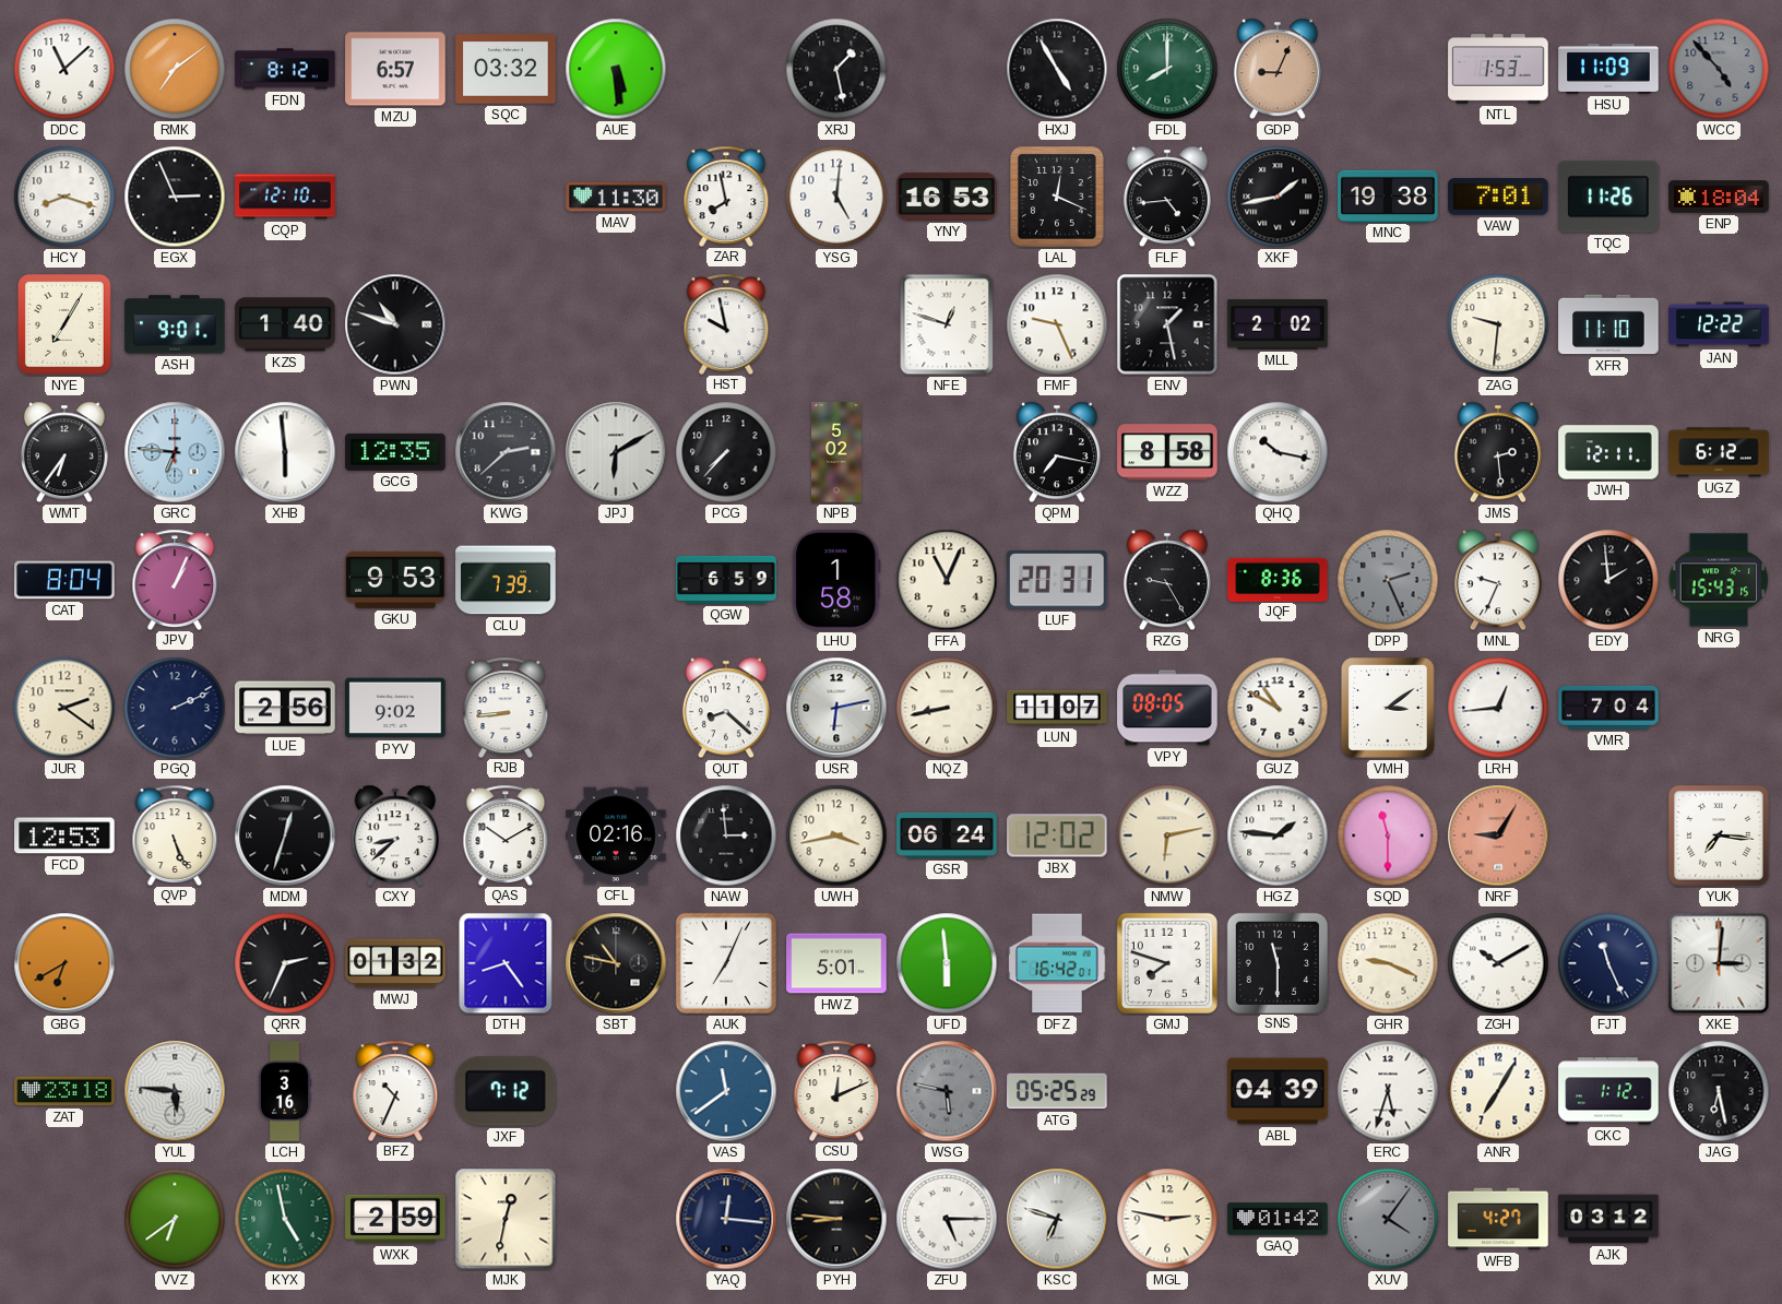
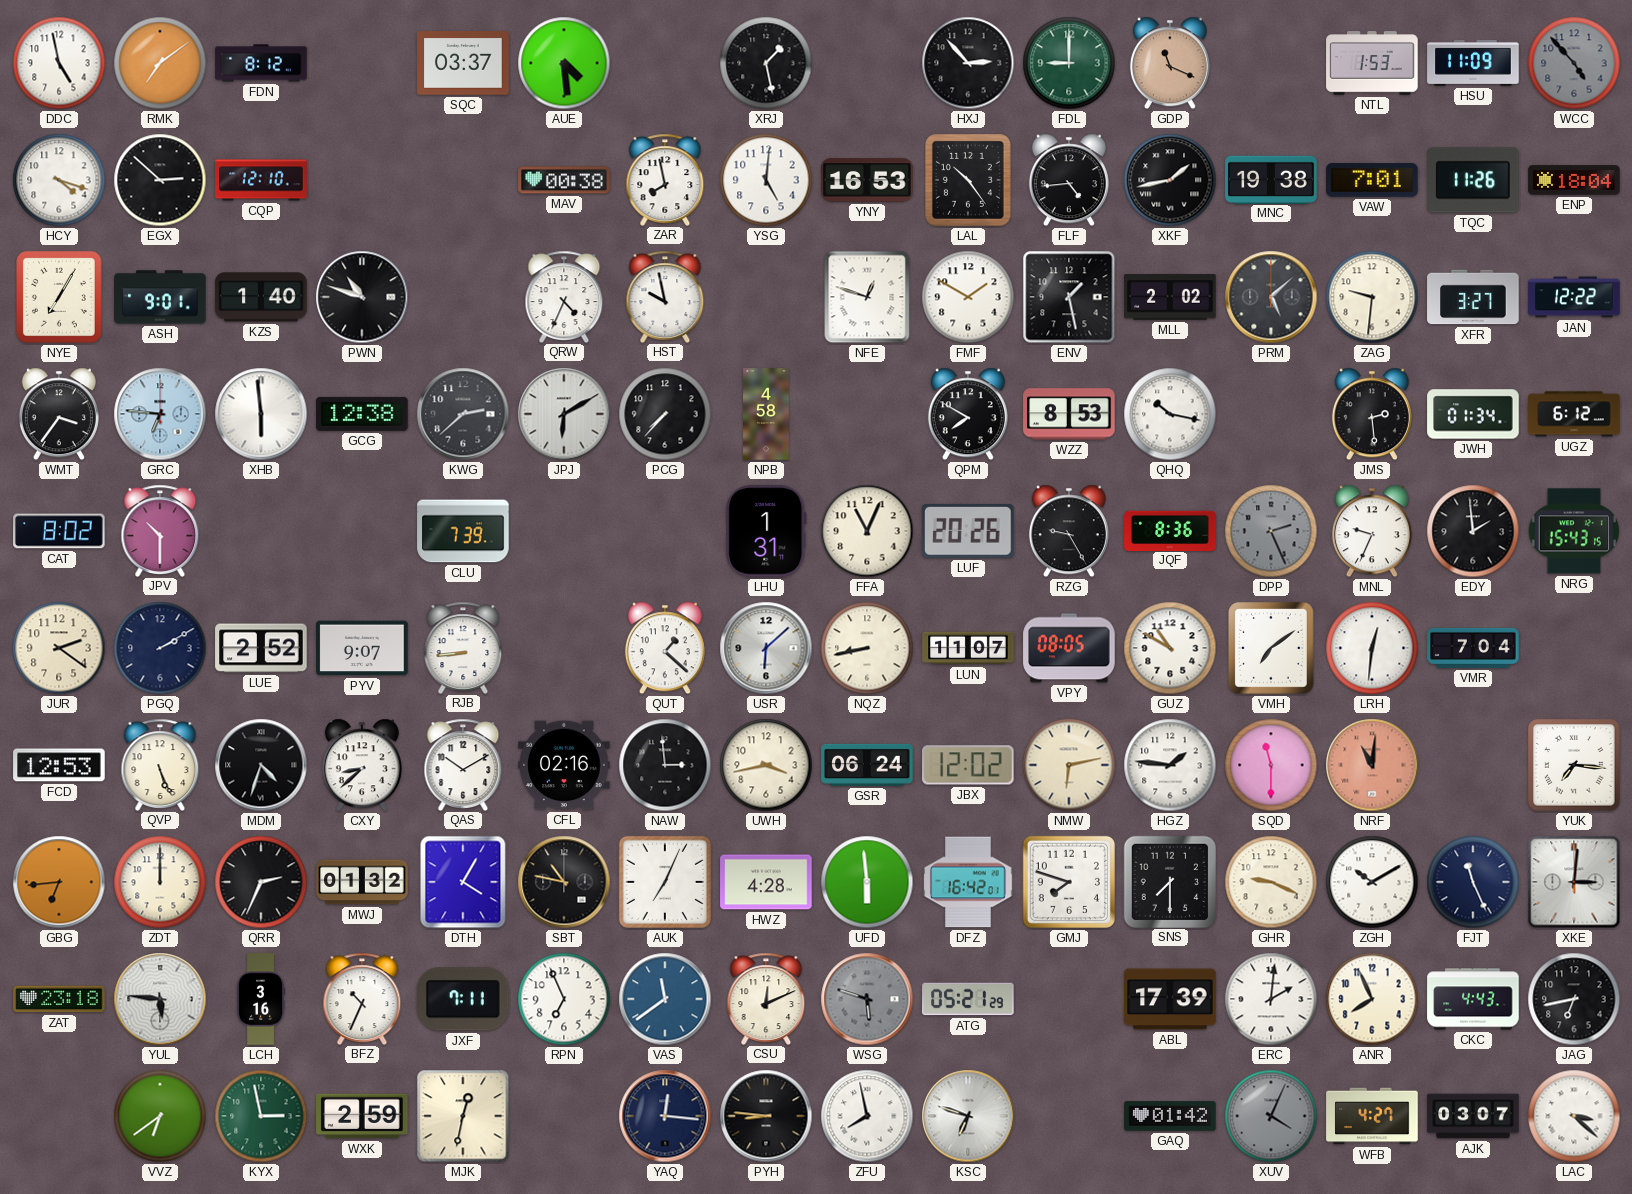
DDC: 11:08 -> 4:58 (59, 63)
MZU: 6:57 -> none (395, 69)
SQC: 03:32 -> 03:37 (463, 63)
AUE: 5:29 -> 4:29 (564, 63)
HXJ: 4:55 -> 2:53 (968, 63)
FDL: 8:00 -> 9:00 (1069, 63)
GDP: 9:04 -> 11:19 (1170, 63)
HCY: 8:18 -> 4:18 (59, 180)
EGX: 2:56 -> 2:52 (160, 180)
MAV: 11:30 -> 00:38 (564, 180)
LAL: 12:19 -> 10:24 (969, 181)
QRW: none -> 4:34 (564, 296)
FMF: 9:26 -> 1:50 (968, 297)
PRM: none -> 5:08 (1271, 297)
XFR: 11:10 -> 3:27 (1473, 297)
WMT: 6:36 -> 3:36 (59, 414)
GCG: 12:35 -> 12:38 (362, 414)
NPB: 5:02 -> 4:58 (766, 414)
QPM: 7:17 -> 7:50 (968, 414)
WZZ: 8:58 -> 8:53 (1069, 414)
JWH: 12:11 -> 01:34 (1473, 414)
CAT: 8:04 -> 8:02 (59, 531)
JPV: 1:04 -> 10:30 (160, 530)
GKU: 9:53 -> none (395, 580)
QGW: 6:59 -> none (726, 580)
LHU: 1:58 -> 1:31 (766, 531)
LUF: 20:31 -> 20:26 (969, 531)
PGQ: 2:11 -> 2:10 (160, 648)
LUE: 2:56 -> 2:52 (261, 648)
PYV: 9:02 -> 9:07 (362, 648)
QUT: 8:22 -> 1:22 (665, 648)
USR: 6:13 -> 6:08 (766, 648)
VMH: 3:09 -> 7:09 (1272, 649)
LRH: 12:44 -> 12:31 (1372, 648)
MDM: 12:33 -> 4:33 (261, 765)
NRF: 9:05 -> 11:01 (1372, 765)
GBG: 6:40 -> 6:44 (59, 882)
ZDT: none -> 12:00 (160, 882)
DTH: 8:24 -> 4:05 (463, 882)
HWZ: 5:01 -> 4:28 (766, 882)
SNS: 11:30 -> 7:30 (1169, 881)
JXF: 7:12 -> 7:11 (464, 999)
RPN: none -> 6:56 (564, 999)
WSG: 5:47 -> 5:48 (867, 999)
ATG: 05:25 -> 05:21 (968, 999)
ABL: 04:39 -> 17:39 (1170, 999)
ERC: 5:33 -> 2:01 (1271, 999)
ANR: 7:05 -> 7:56 (1372, 999)
CKC: 1:12 -> 4:43 (1473, 999)
JAG: 6:28 -> 6:43 (1574, 999)
KYX: 4:58 -> 2:58 (261, 1116)
ZFU: 5:15 -> 7:58 (867, 1116)
MGL: 2:47 -> none (1167, 1219)
XUV: 4:06 -> 4:04 (1271, 1116)
AJK: 03:12 -> 03:07 (1473, 1116)
LAC: none -> 3:22 (1574, 1116)
